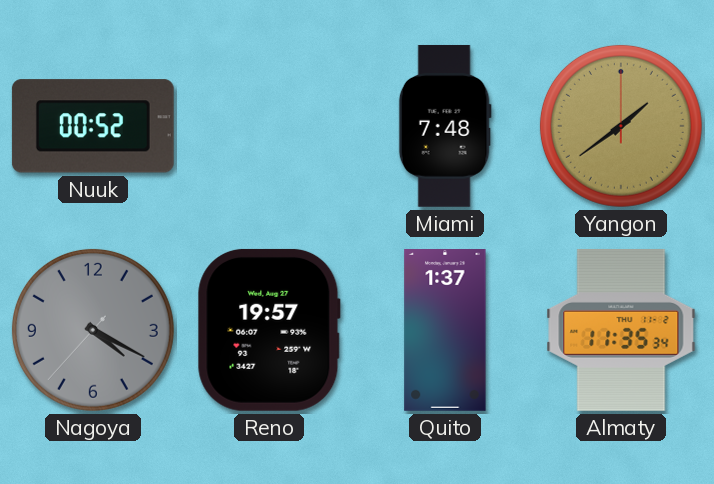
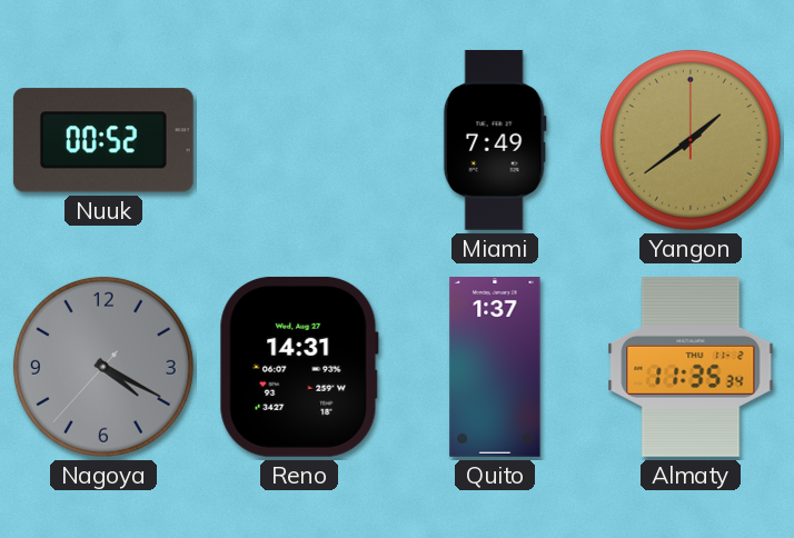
Miami: 7:48 -> 7:49 (495, 140)
Reno: 19:57 -> 14:31 (299, 367)
